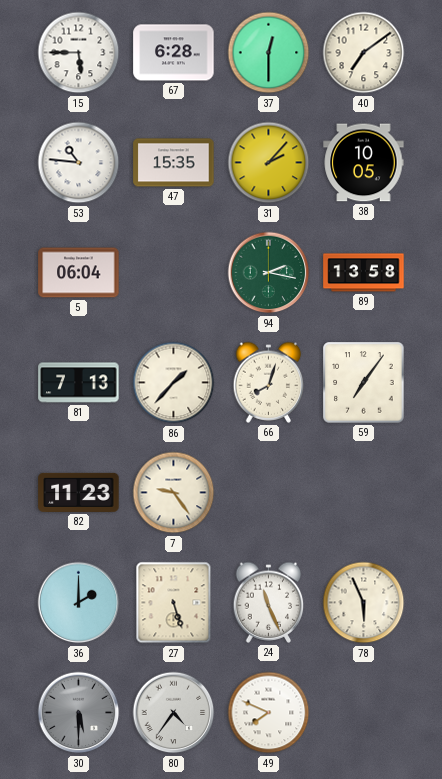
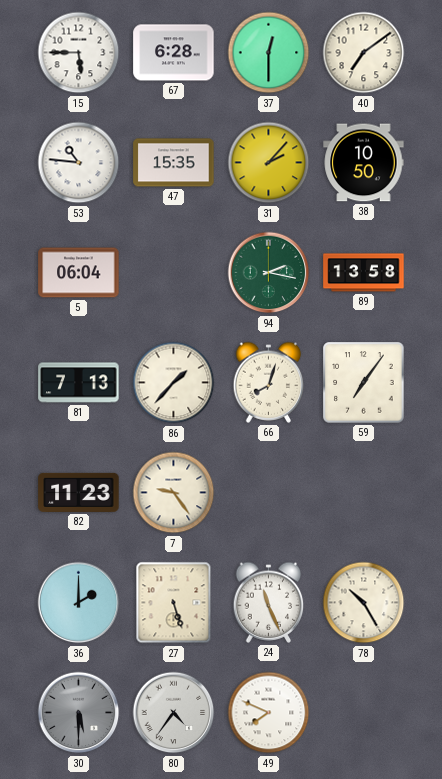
38: 10:05 -> 10:50 (364, 163)
78: 5:56 -> 10:25 (364, 603)
